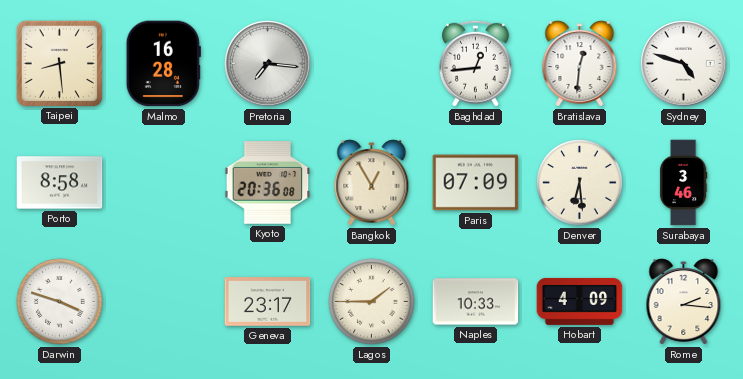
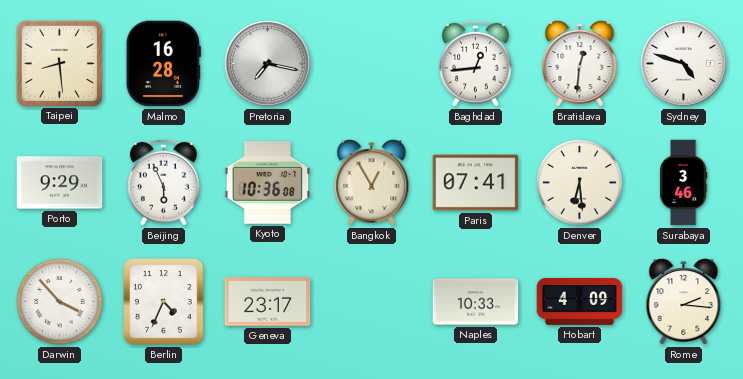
Pretoria: 7:16 -> 7:17 (268, 64)
Porto: 8:58 -> 9:29 (60, 183)
Beijing: none -> 5:56 (163, 182)
Kyoto: 20:36 -> 10:36 (268, 183)
Paris: 07:09 -> 07:41 (476, 183)
Darwin: 3:48 -> 3:53 (60, 302)
Berlin: none -> 4:34 (164, 302)
Lagos: 1:45 -> none (372, 302)
